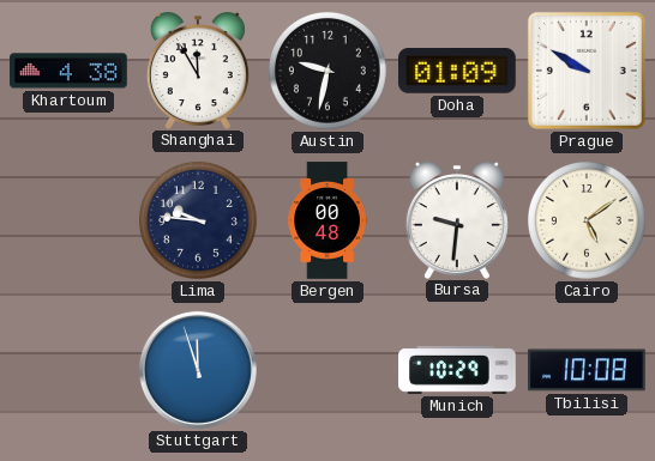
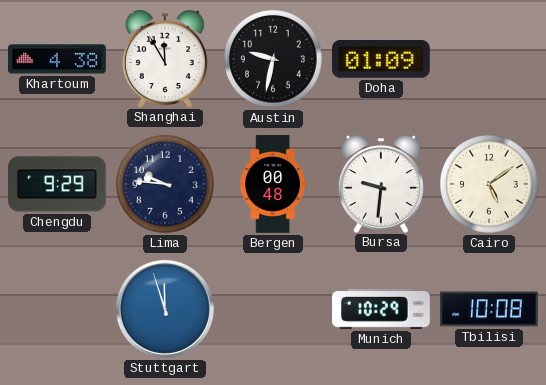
Prague: 9:50 -> none (587, 71)
Chengdu: none -> 9:29 (58, 184)
